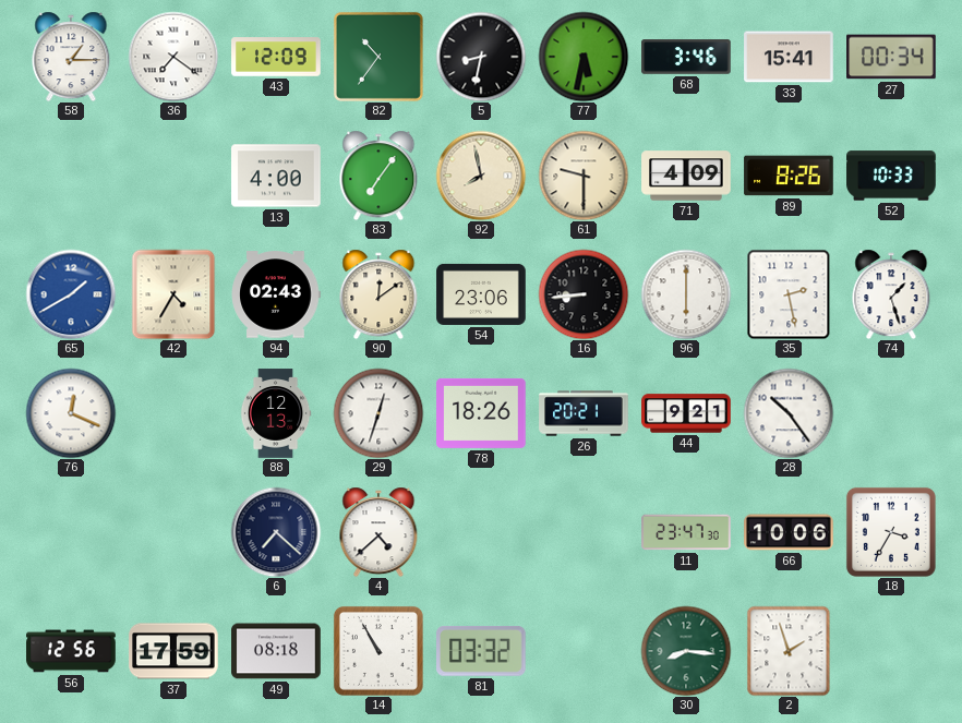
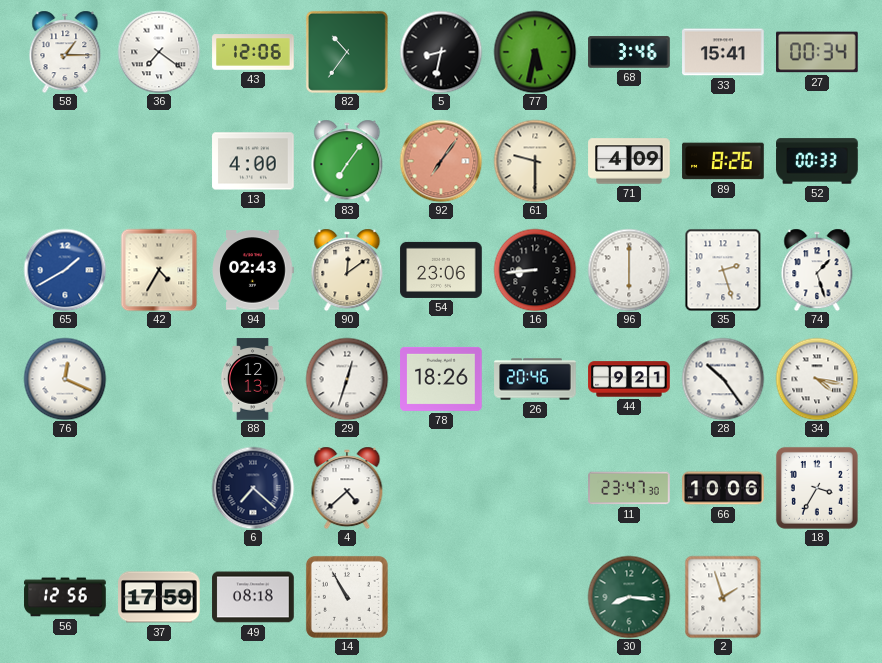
43: 12:09 -> 12:06 (253, 52)
92: 7:58 -> 7:06 (441, 161)
92 dial: cream -> salmon (441, 161)
52: 10:33 -> 00:33 (817, 161)
35: 2:28 -> 2:27 (723, 270)
26: 20:21 -> 20:46 (535, 379)
34: none -> 4:17 (817, 379)
81: 03:32 -> none (482, 651)
